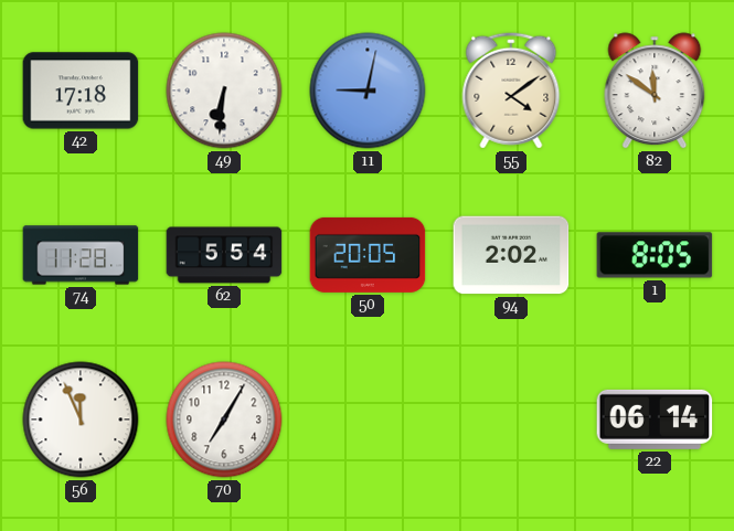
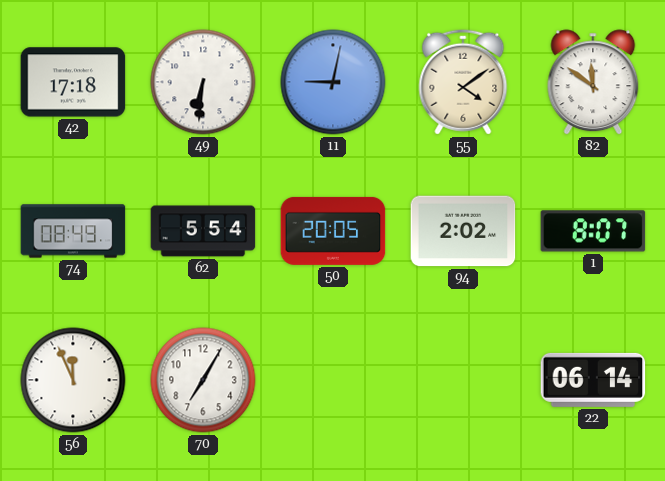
74: 11:28 -> 08:49 (73, 231)
1: 8:05 -> 8:07 (593, 231)
